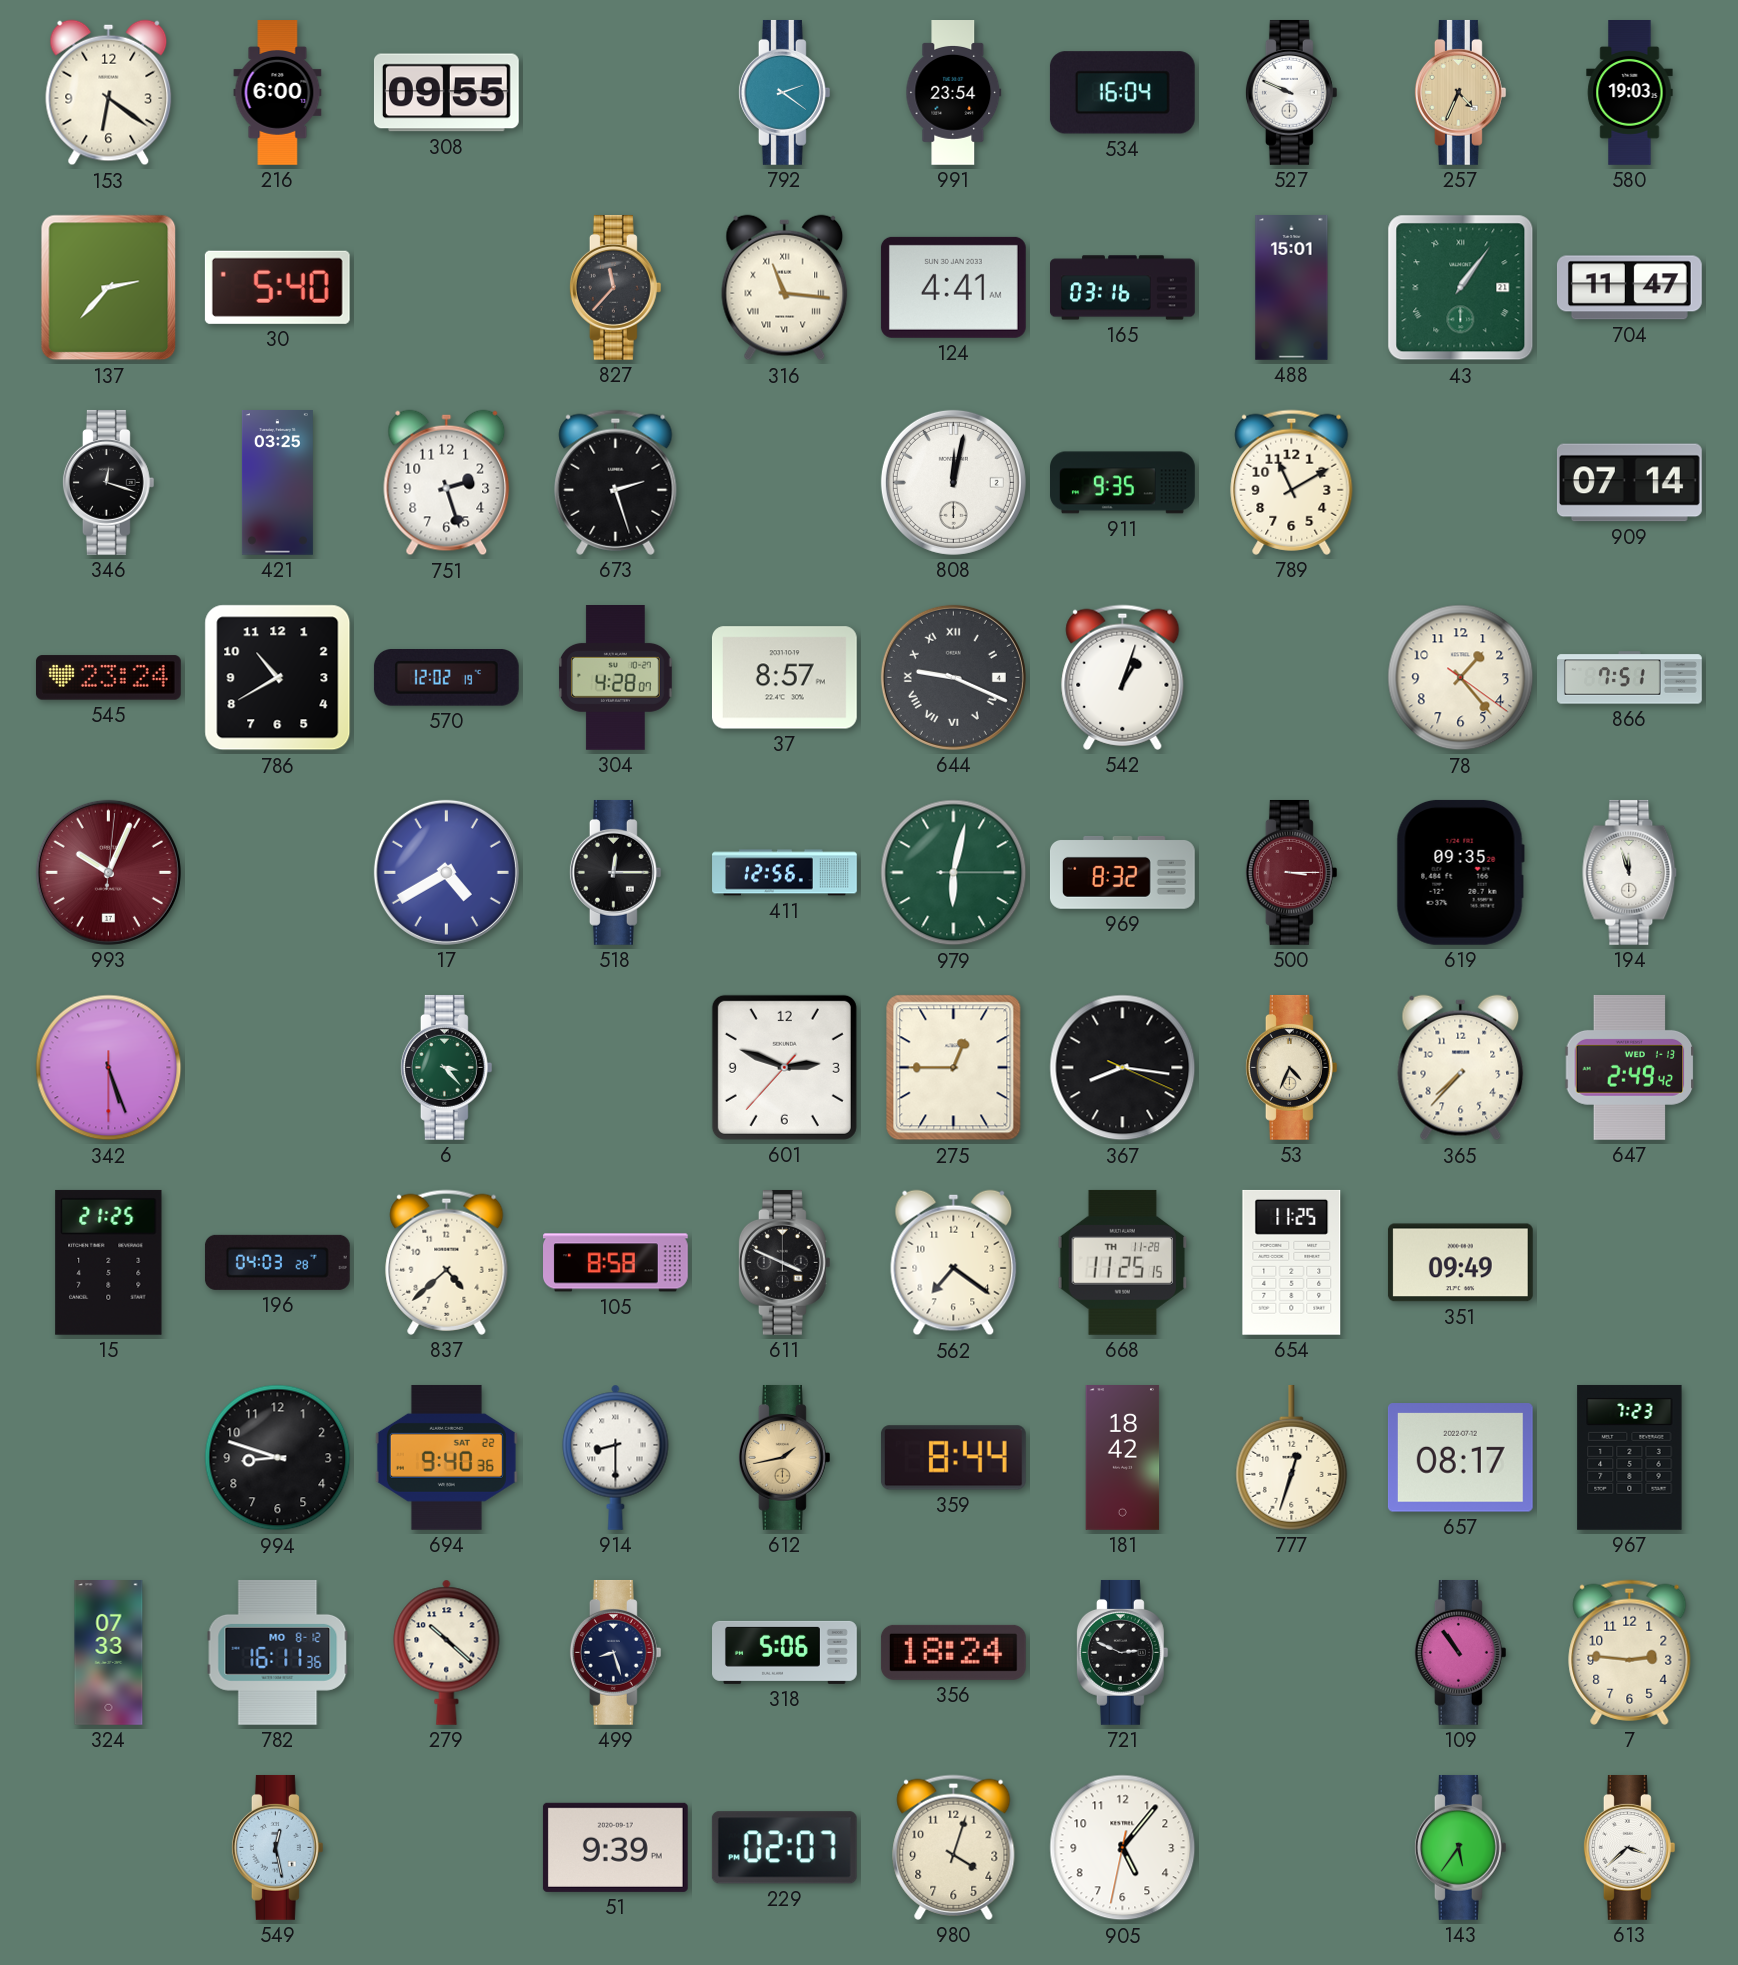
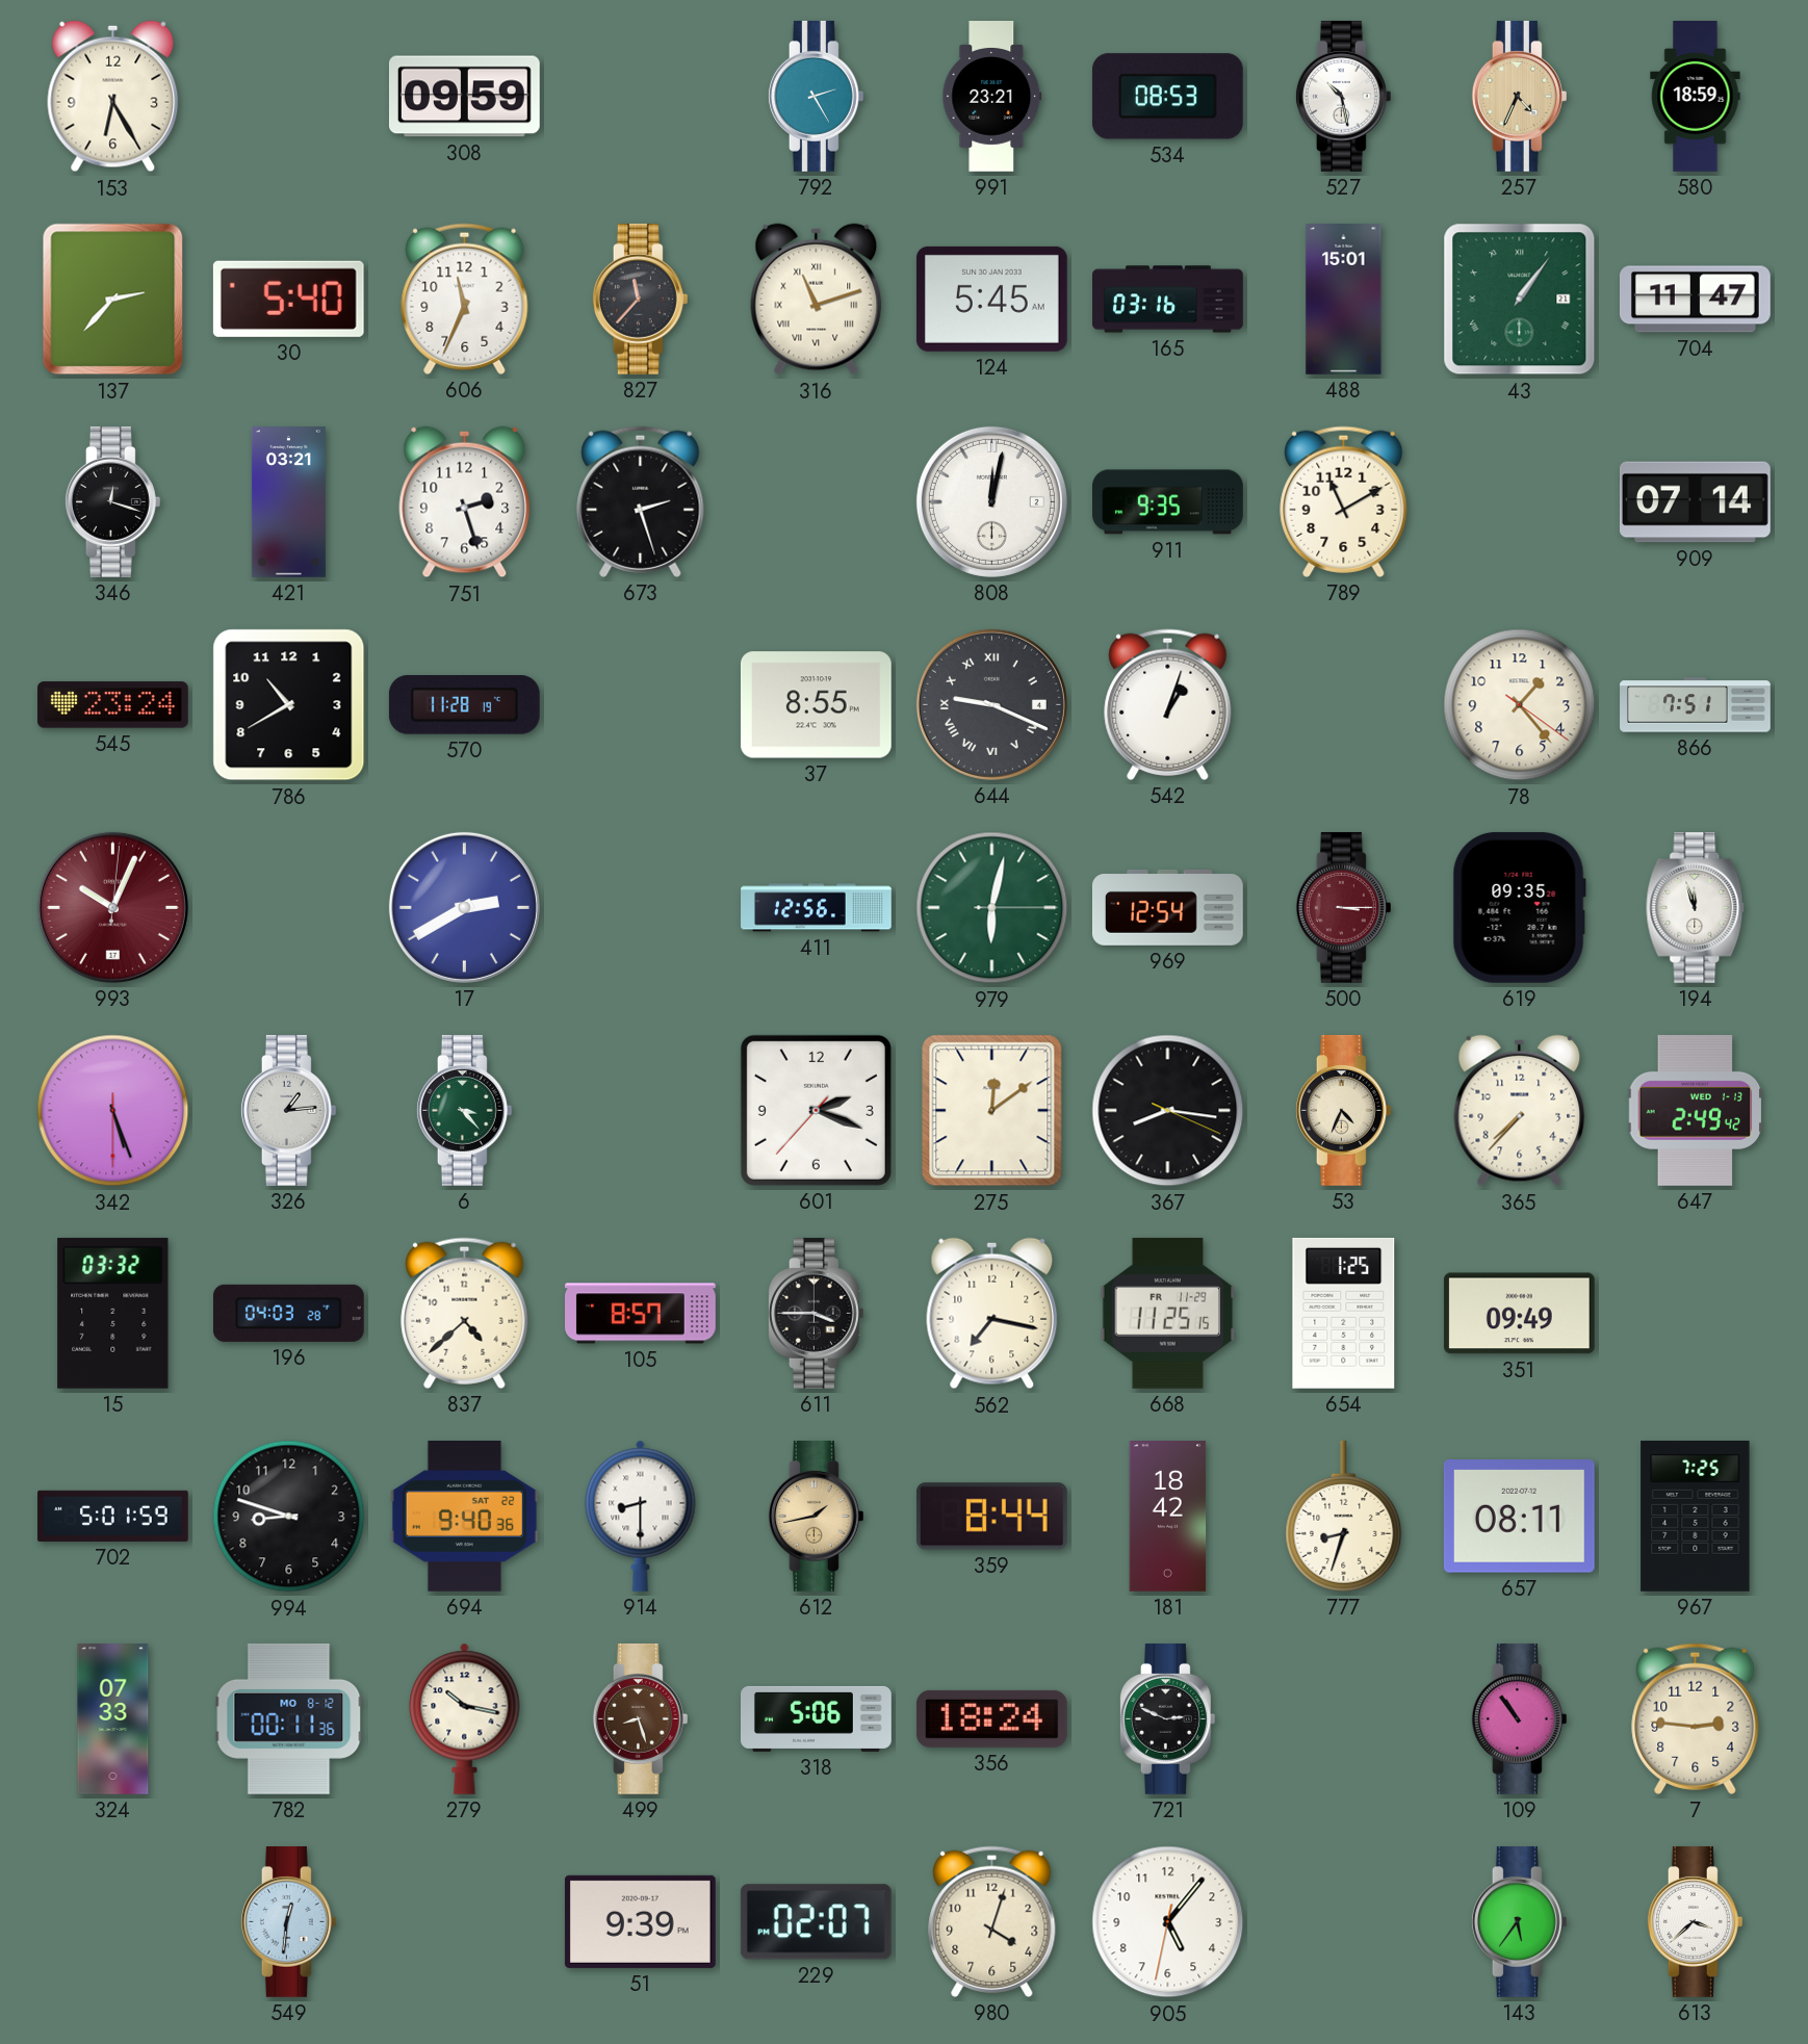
153: 6:21 -> 6:25 (113, 97)
216: 6:00 -> none (278, 93)
308: 09:55 -> 09:59 (464, 97)
792: 2:21 -> 2:25 (816, 96)
991: 23:54 -> 23:21 (992, 97)
534: 16:04 -> 08:53 (1167, 97)
527: 9:49 -> 10:28 (1343, 96)
580: 19:03 -> 18:59 (1696, 97)
606: none -> 11:34 (465, 299)
316: 11:16 -> 11:12 (817, 300)
124: 4:41 -> 5:45 (991, 299)
421: 03:25 -> 03:21 (288, 502)
570: 12:02 -> 11:28 (464, 705)
304: 4:28 -> none (616, 678)
37: 8:57 -> 8:55 (816, 705)
17: 4:40 -> 2:40 (464, 907)
518: 12:15 -> none (615, 872)
969: 8:32 -> 12:54 (1167, 907)
326: none -> 1:14 (288, 1110)
601: 2:48 -> 2:18 (816, 1110)
275: 12:45 -> 12:09 (992, 1111)
15: 21:25 -> 03:32 (113, 1313)
105: 8:58 -> 8:57 (641, 1314)
611: 3:49 -> 3:45 (816, 1313)
562: 7:21 -> 7:17 (992, 1314)
668 date: TH 11-28 -> FR 11-29 (1168, 1313)
654: 11:25 -> 1:25 (1344, 1313)
702: none -> 5:01 (113, 1516)
777: 12:33 -> 8:33 (1344, 1516)
657: 08:17 -> 08:11 (1519, 1517)
967: 7:23 -> 7:25 (1696, 1516)
782: 16:11 -> 00:11 (289, 1718)
279: 10:22 -> 10:17 (465, 1718)
499 dial: navy -> brown (640, 1718)
549: 12:28 -> 12:31 (288, 1921)
